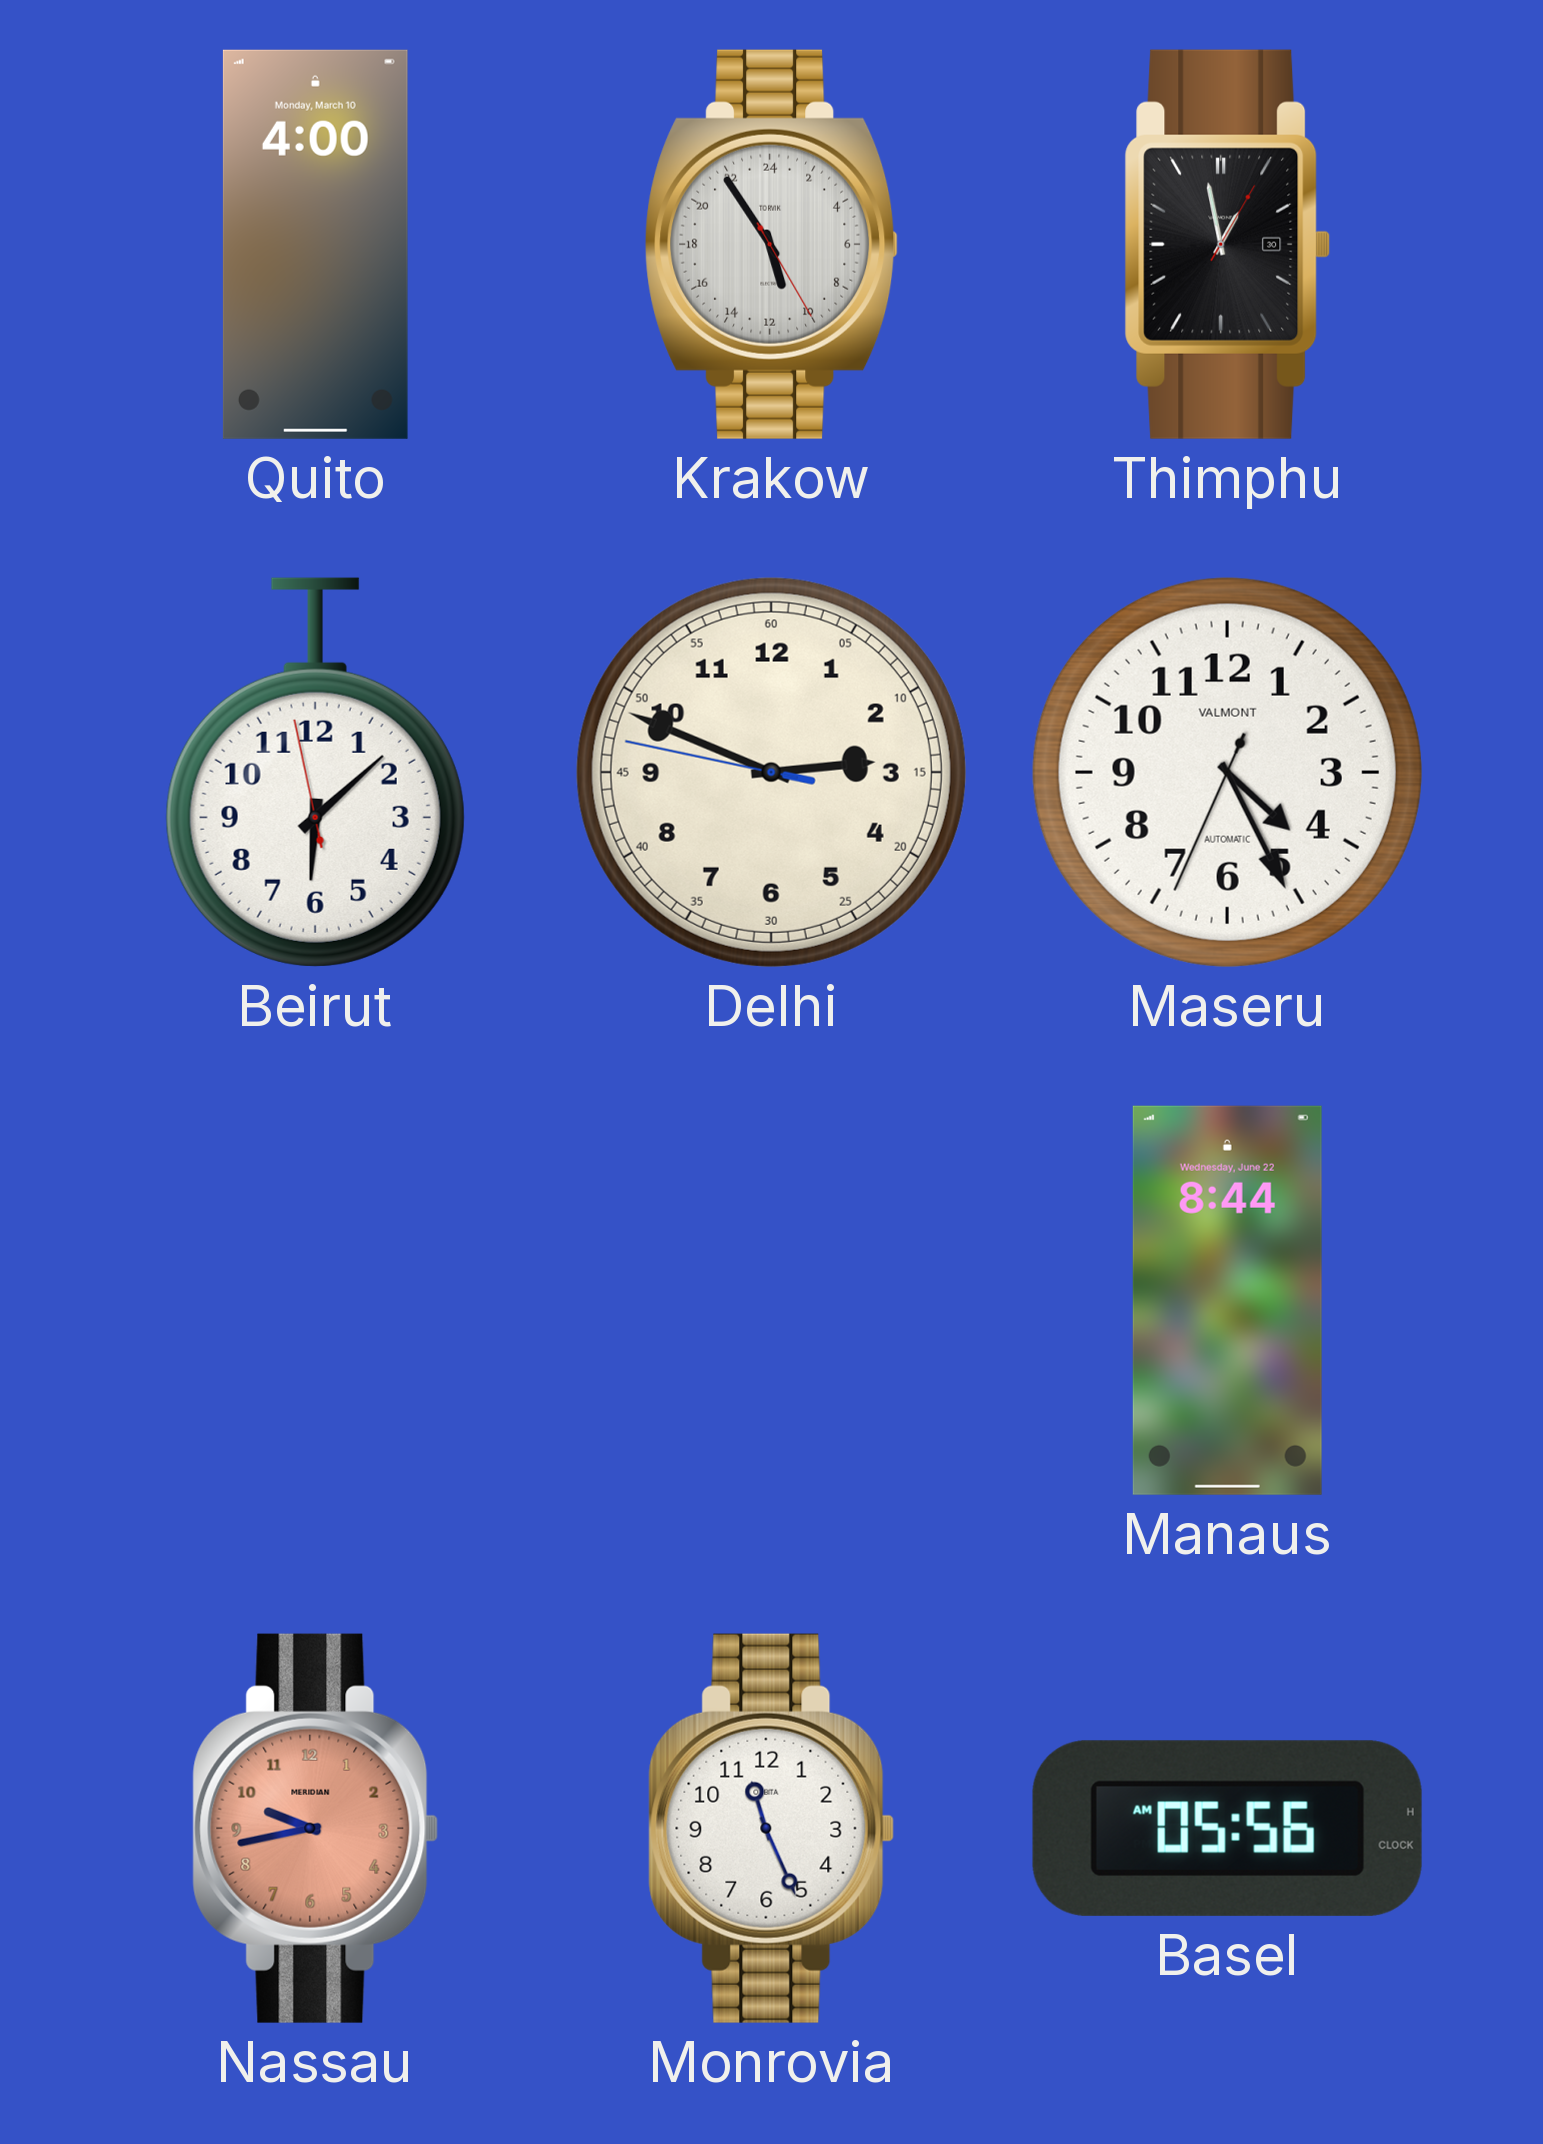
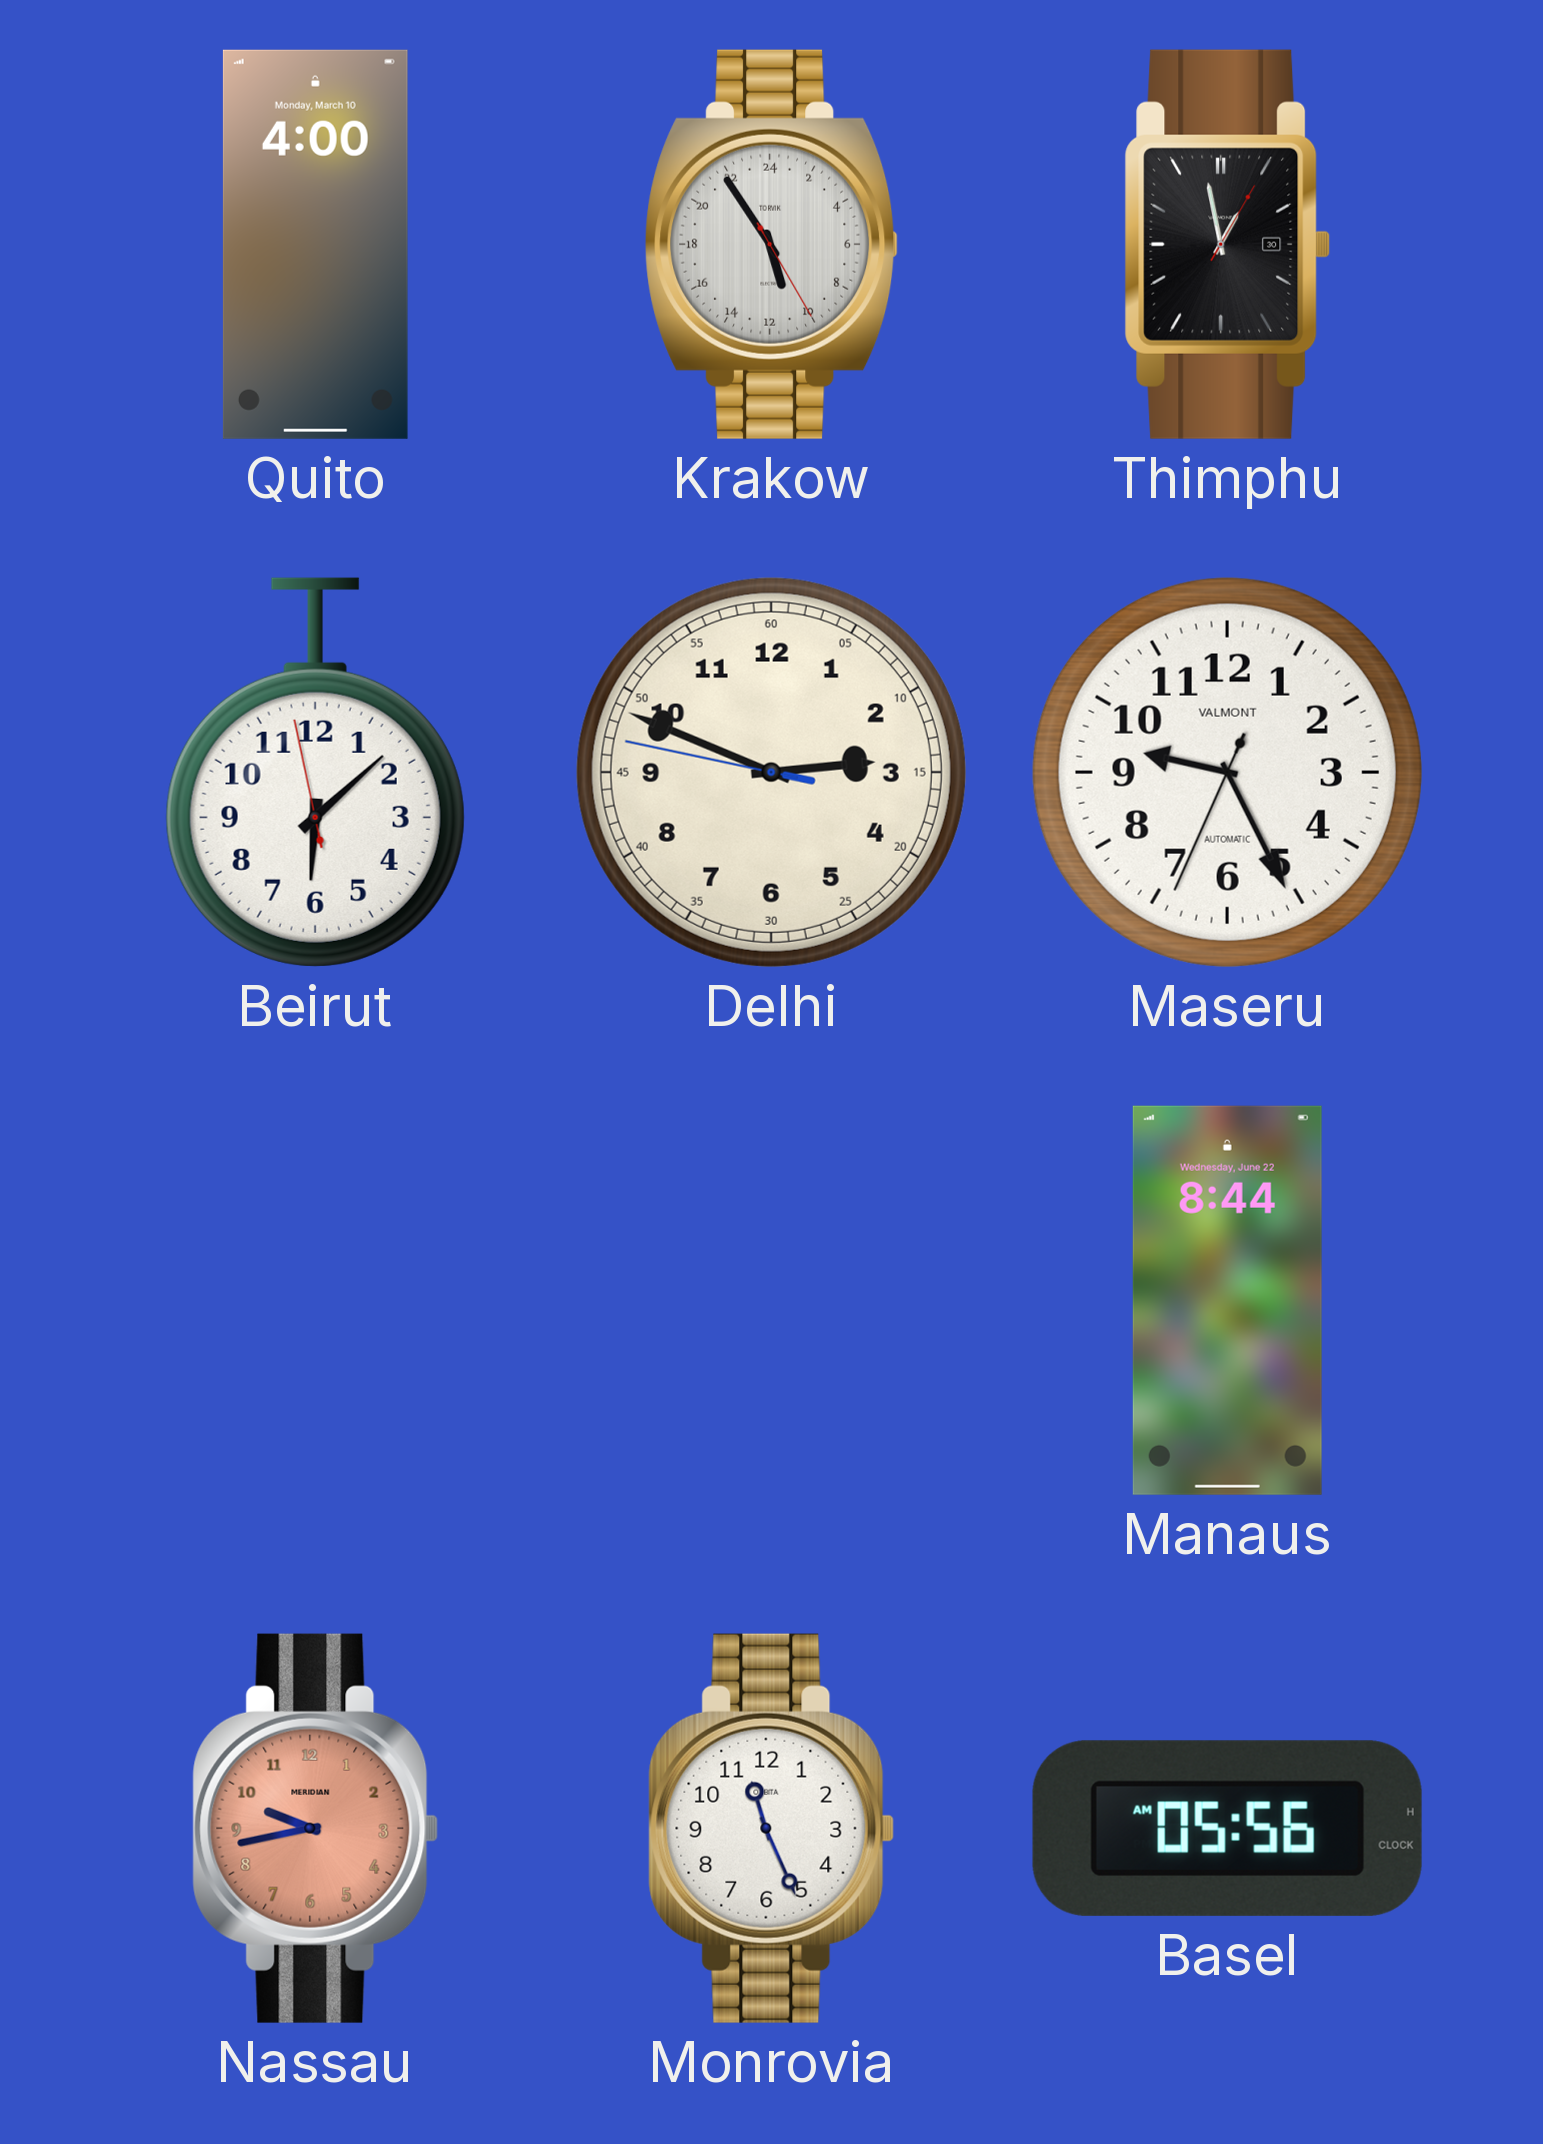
Maseru: 4:25 -> 9:25 (1227, 772)
